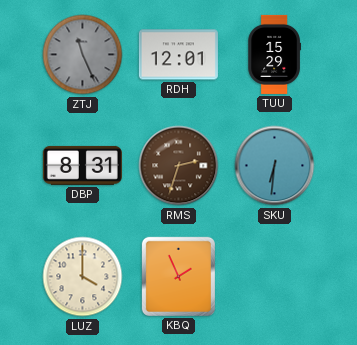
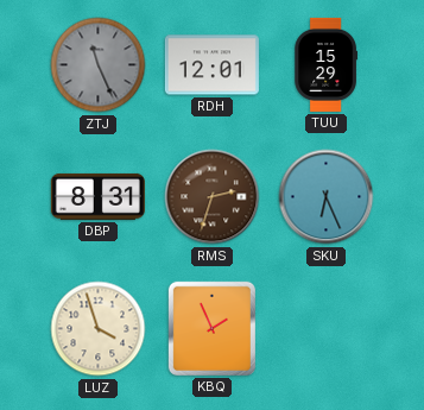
SKU: 6:31 -> 6:26 (327, 197)
LUZ: 4:00 -> 3:57 (99, 329)
